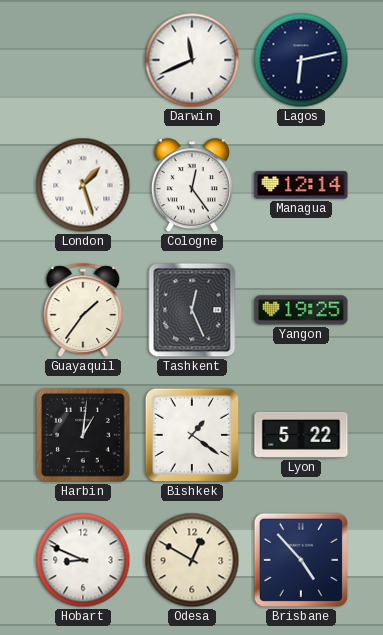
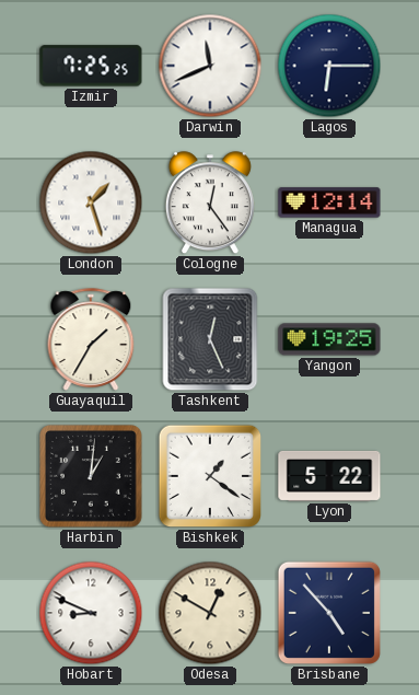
Izmir: none -> 7:25 (91, 66)
Lagos: 6:13 -> 6:15 (329, 66)
Guayaquil: 1:36 -> 1:35 (91, 339)
